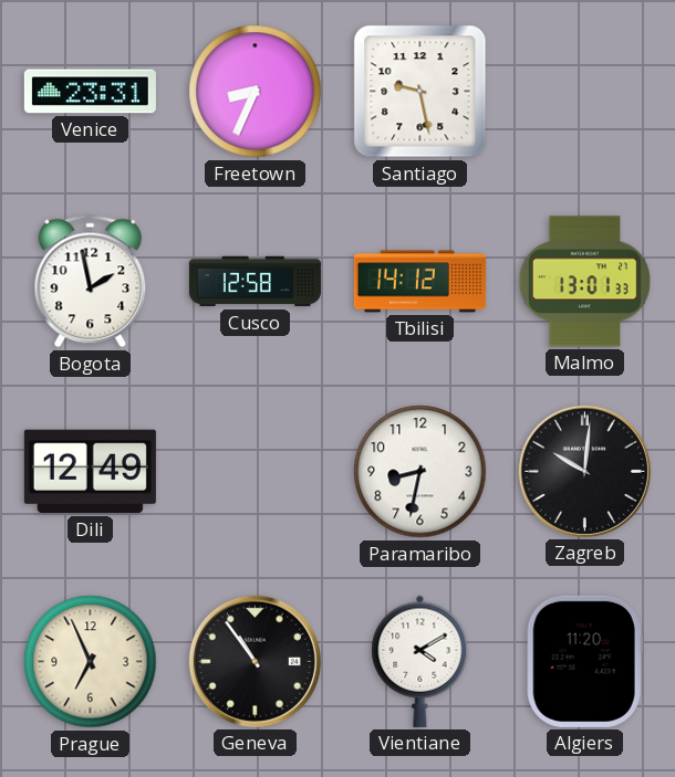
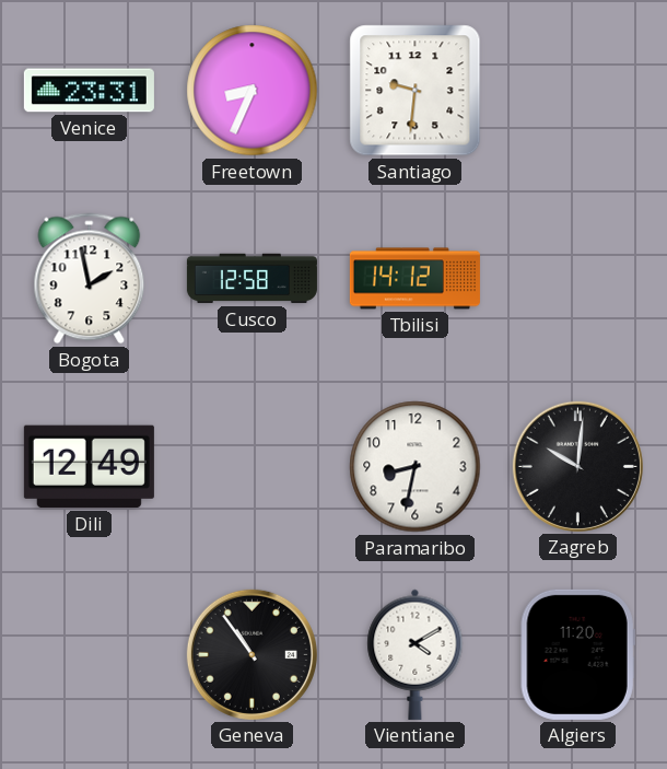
Santiago: 9:28 -> 9:31 (416, 91)
Malmo: 13:01 -> none (585, 282)
Prague: 6:56 -> none (91, 662)
